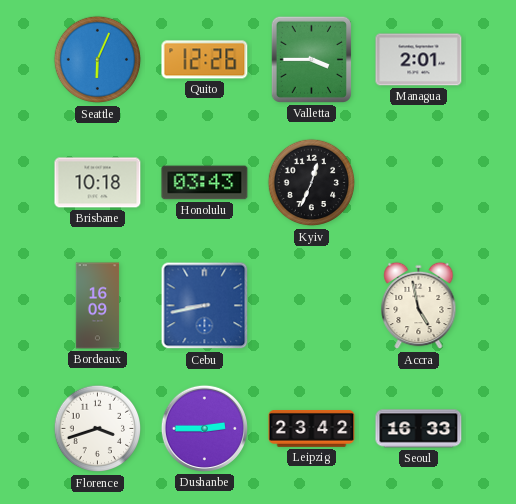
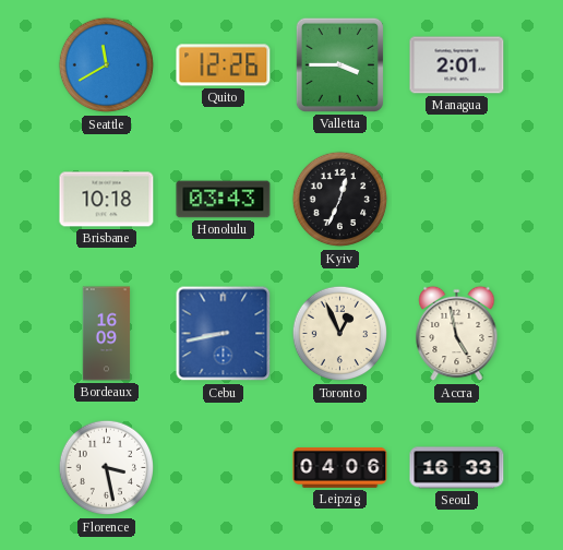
Seattle: 6:04 -> 11:40 (107, 65)
Toronto: none -> 12:56 (340, 334)
Florence: 3:42 -> 3:28 (107, 468)
Dushanbe: 2:45 -> none (204, 428)
Leipzig: 23:42 -> 04:06 (340, 468)
